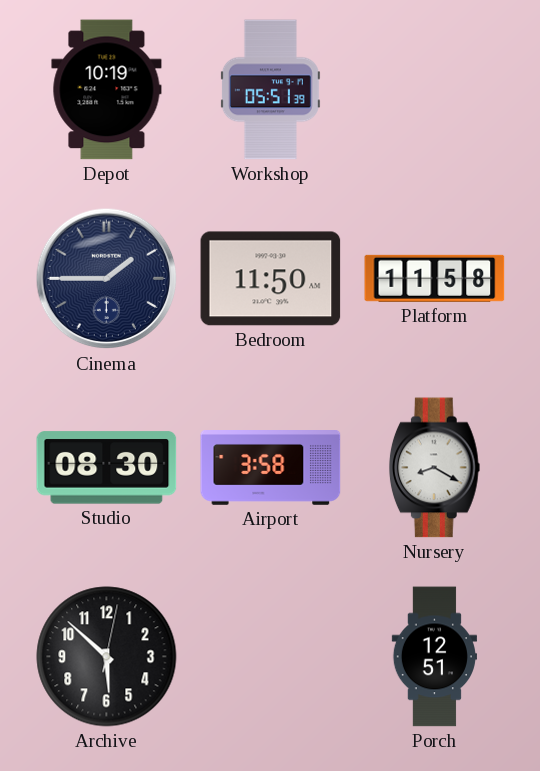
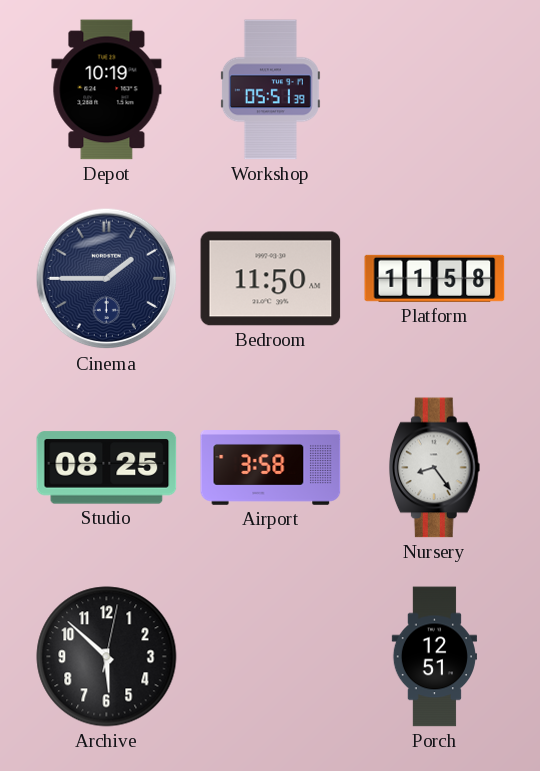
Studio: 08:30 -> 08:25 (107, 468)
Nursery: 8:20 -> 8:24 (434, 468)
